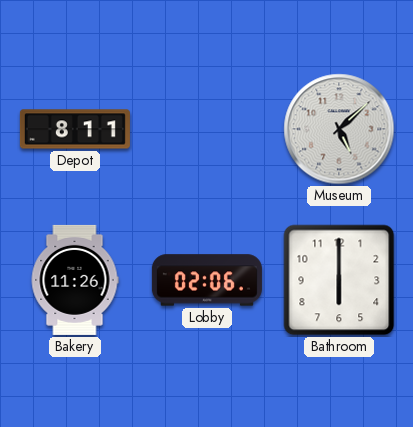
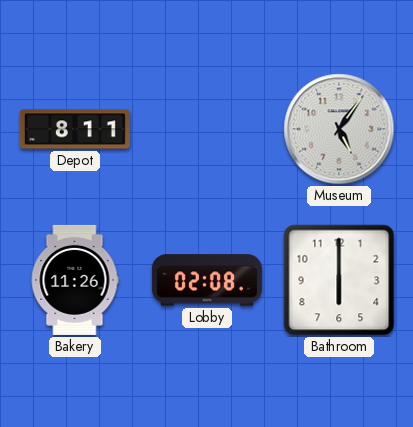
Museum: 5:08 -> 5:06 (339, 129)
Lobby: 02:06 -> 02:08 (207, 280)
